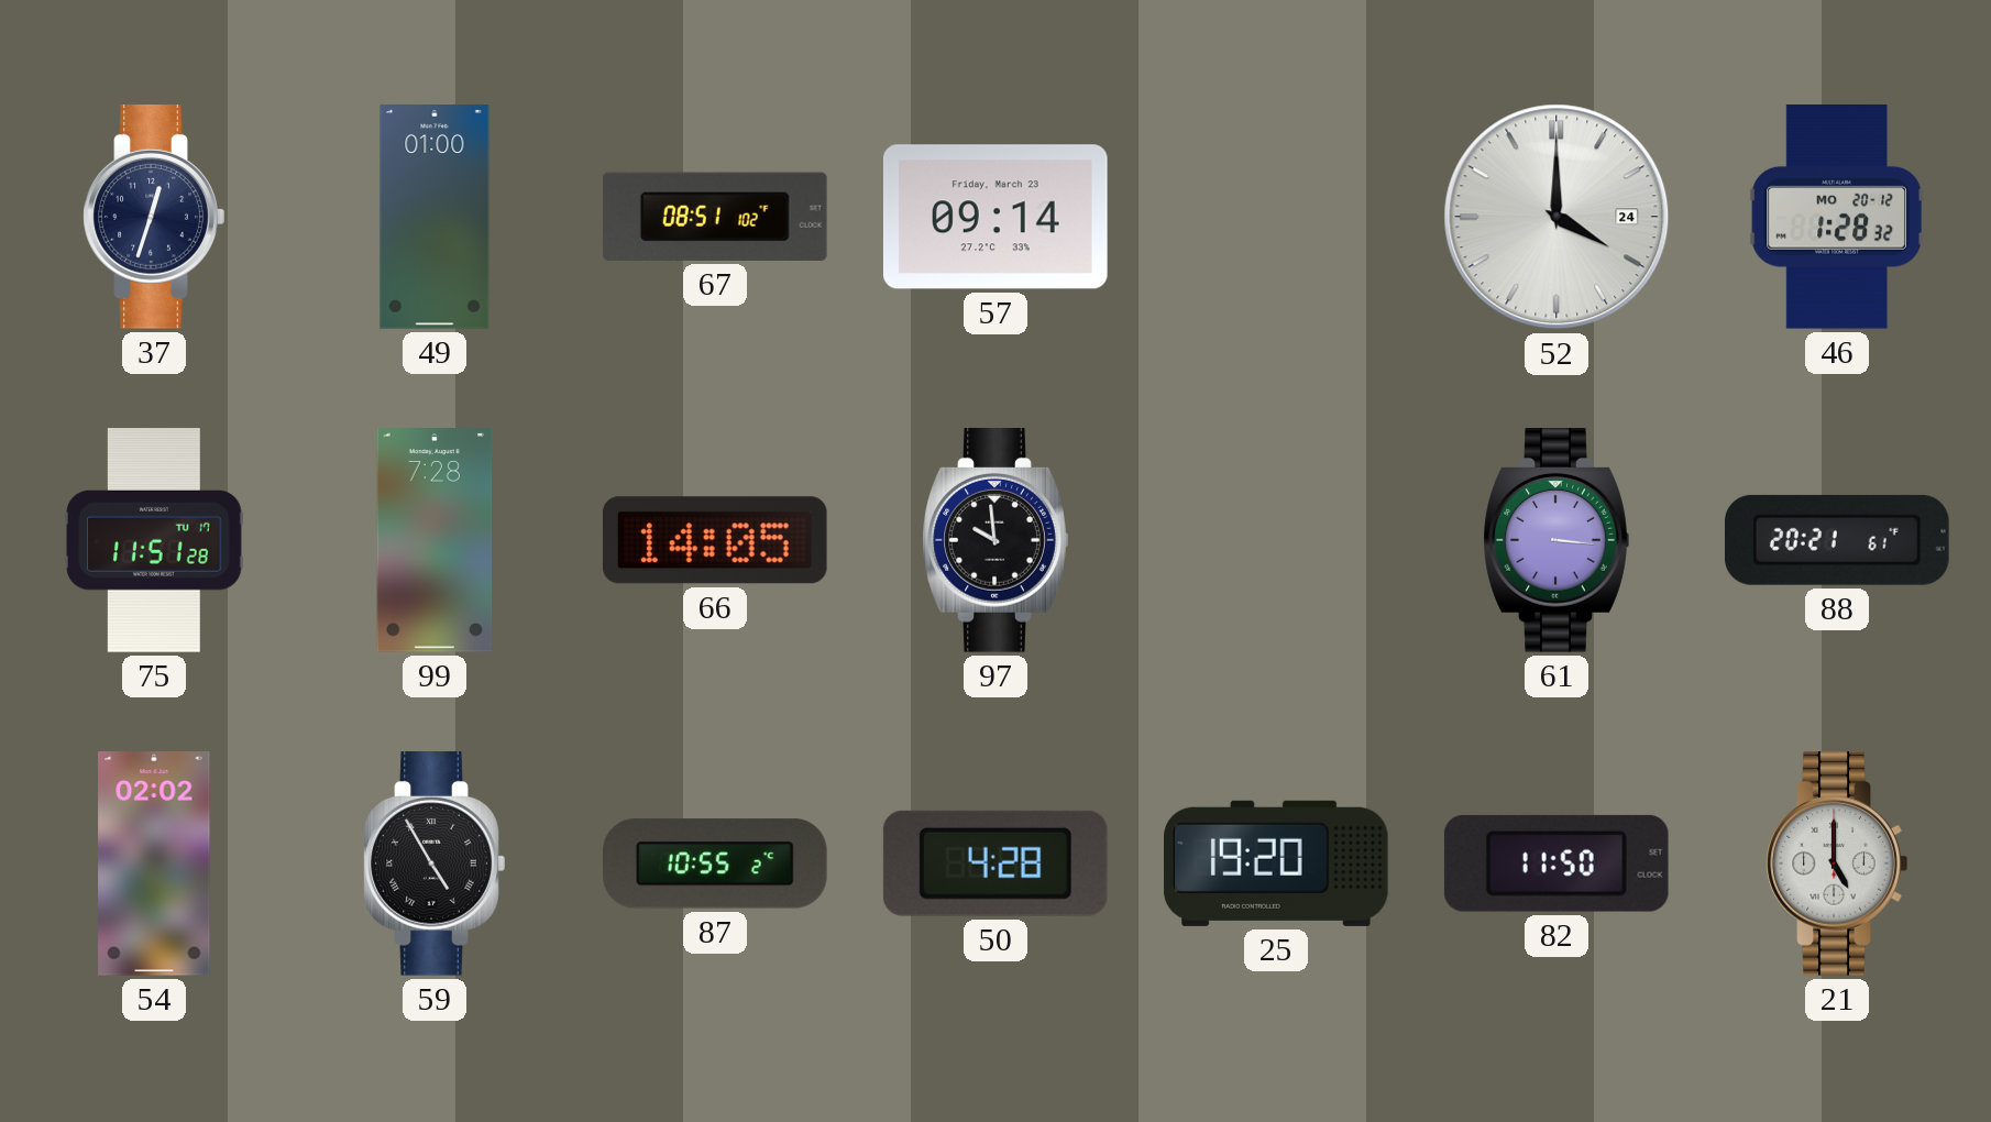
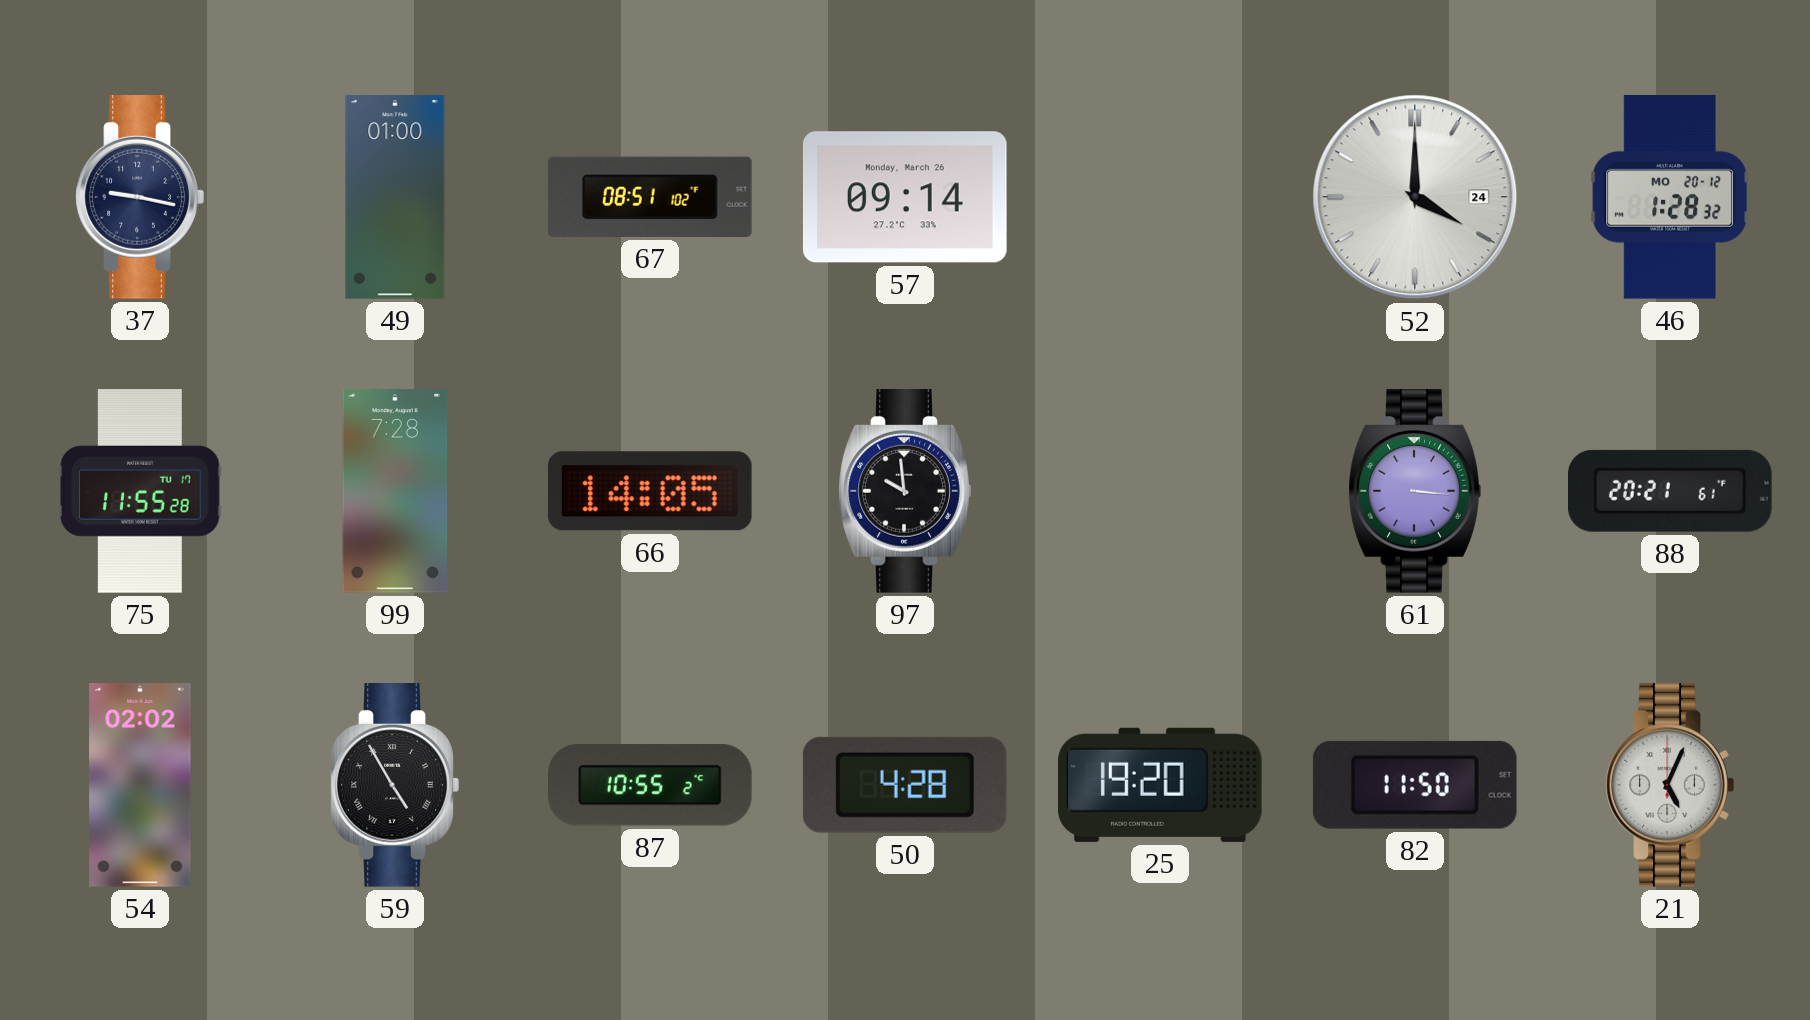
37: 12:33 -> 9:17 (140, 198)
57 date: Friday, March 23 -> Monday, March 26 (905, 197)
75: 11:51 -> 11:55 (140, 491)
21: 5:00 -> 5:04 (1670, 786)
